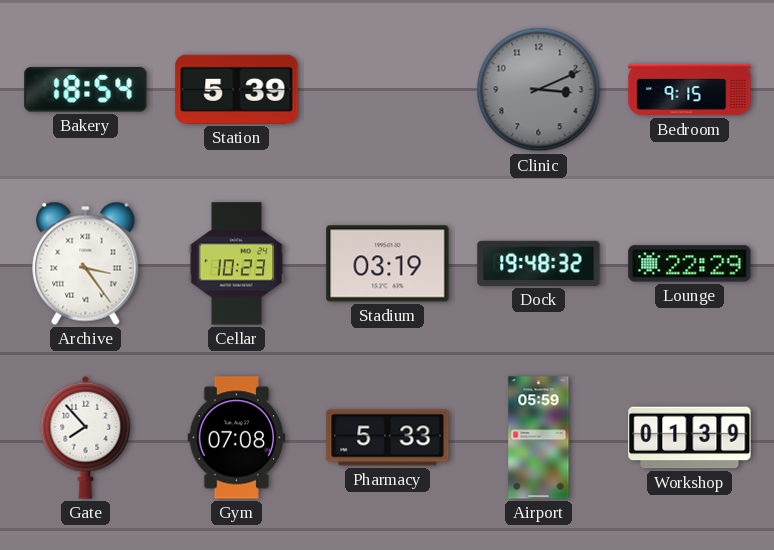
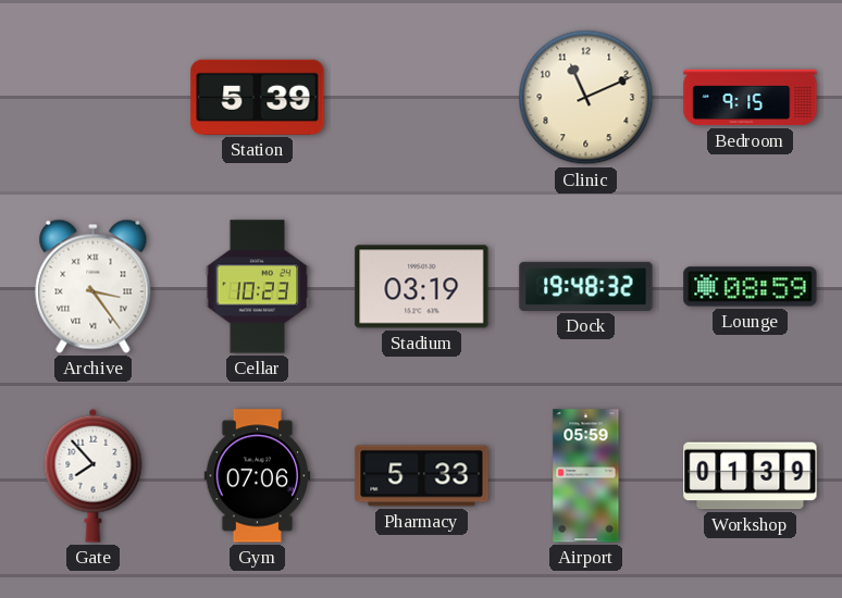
Bakery: 18:54 -> none (86, 90)
Clinic: 3:11 -> 11:11 (586, 98)
Clinic dial: grey -> cream (586, 98)
Lounge: 22:29 -> 08:59 (751, 287)
Gym: 07:08 -> 07:06 (258, 476)
